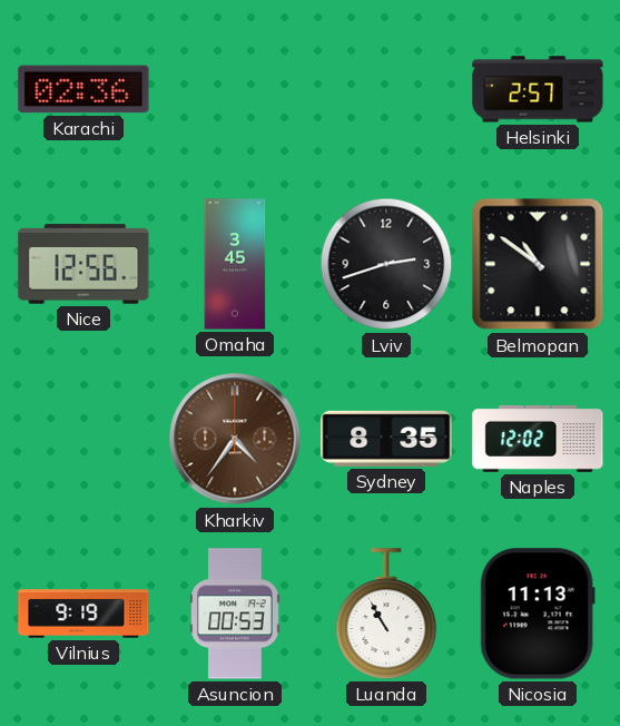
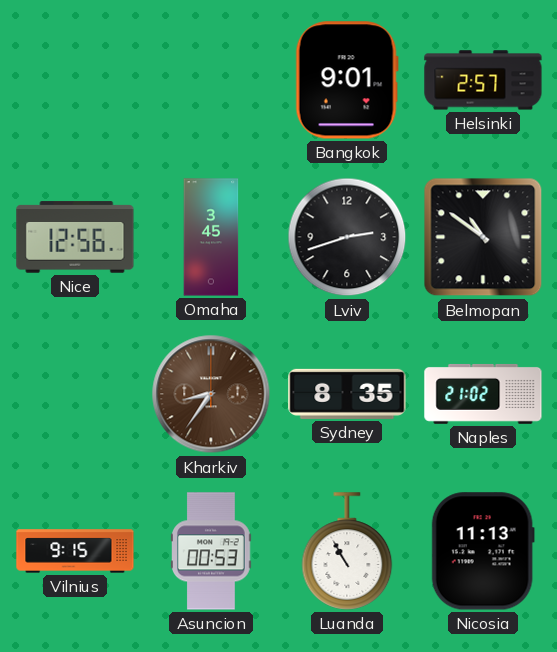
Karachi: 02:36 -> none (83, 89)
Bangkok: none -> 9:01 (347, 80)
Kharkiv: 4:36 -> 8:36 (211, 394)
Naples: 12:02 -> 21:02 (483, 394)
Vilnius: 9:19 -> 9:15 (75, 551)
